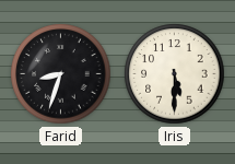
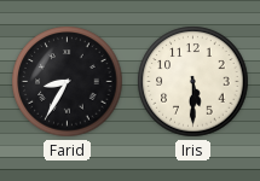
Farid: 8:33 -> 8:35 (68, 82)
